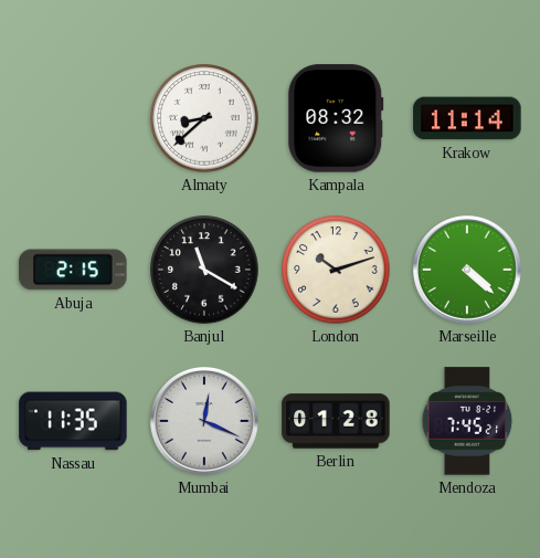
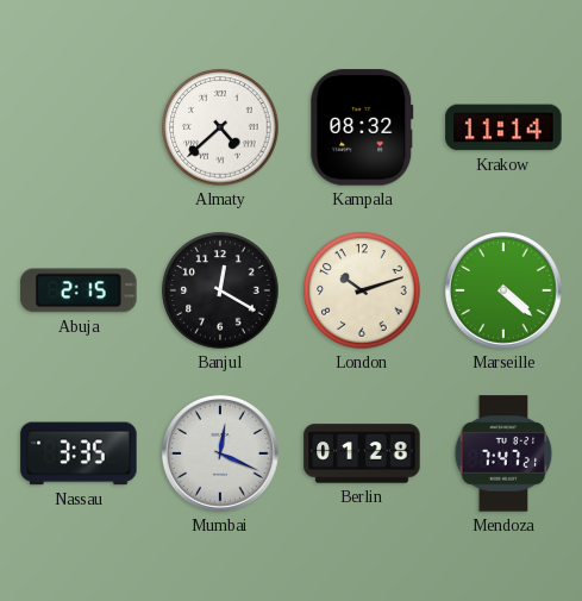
Almaty: 8:38 -> 4:38 (220, 127)
Banjul: 11:20 -> 12:20 (220, 290)
Nassau: 11:35 -> 3:35 (79, 453)
Mendoza: 7:45 -> 7:47 (503, 453)
